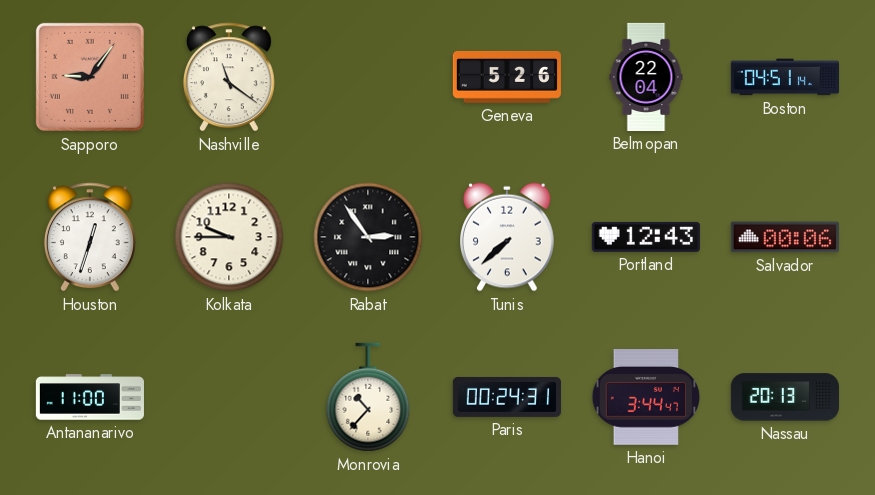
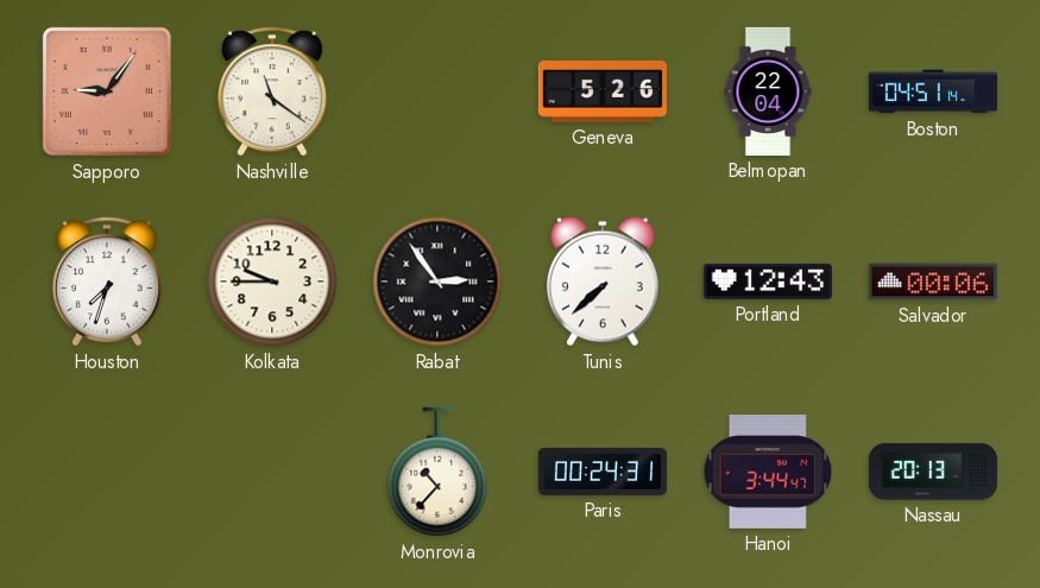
Houston: 12:33 -> 7:33 (107, 282)
Antananarivo: 11:00 -> none (90, 397)
